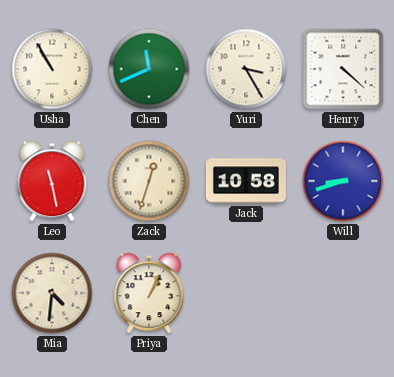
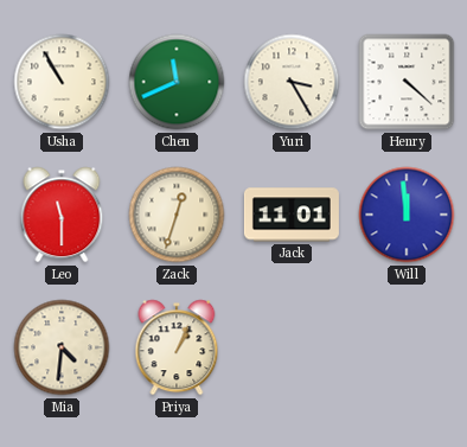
Leo: 11:28 -> 11:30 (62, 215)
Jack: 10:58 -> 11:01 (292, 215)
Will: 8:42 -> 11:59 (407, 215)
